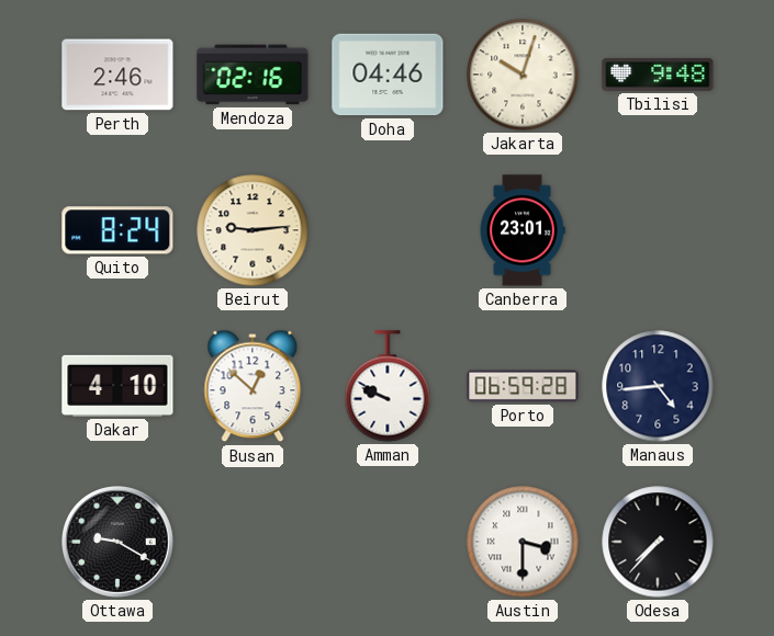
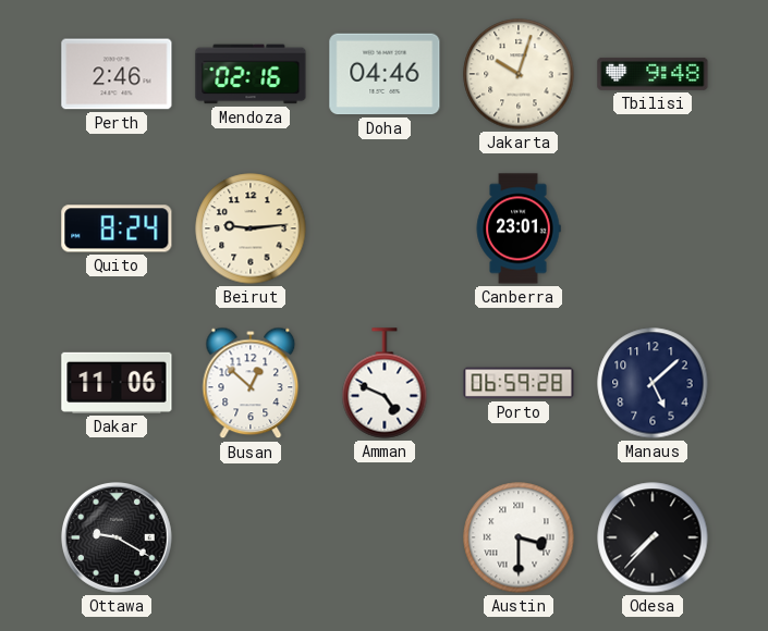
Dakar: 4:10 -> 11:06 (117, 383)
Amman: 9:49 -> 4:49 (385, 383)
Manaus: 4:44 -> 5:08 (653, 383)
